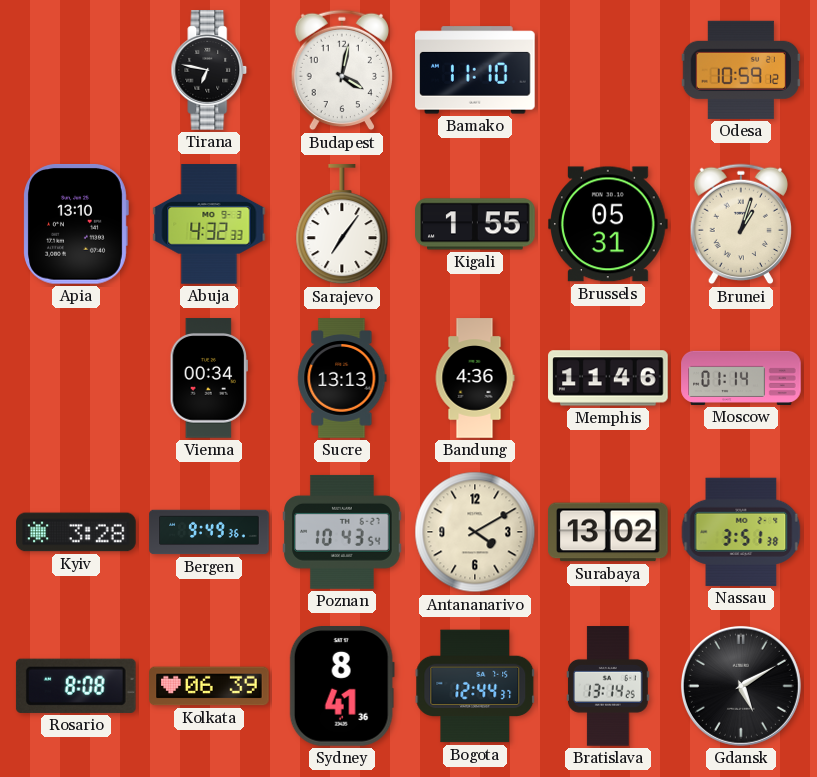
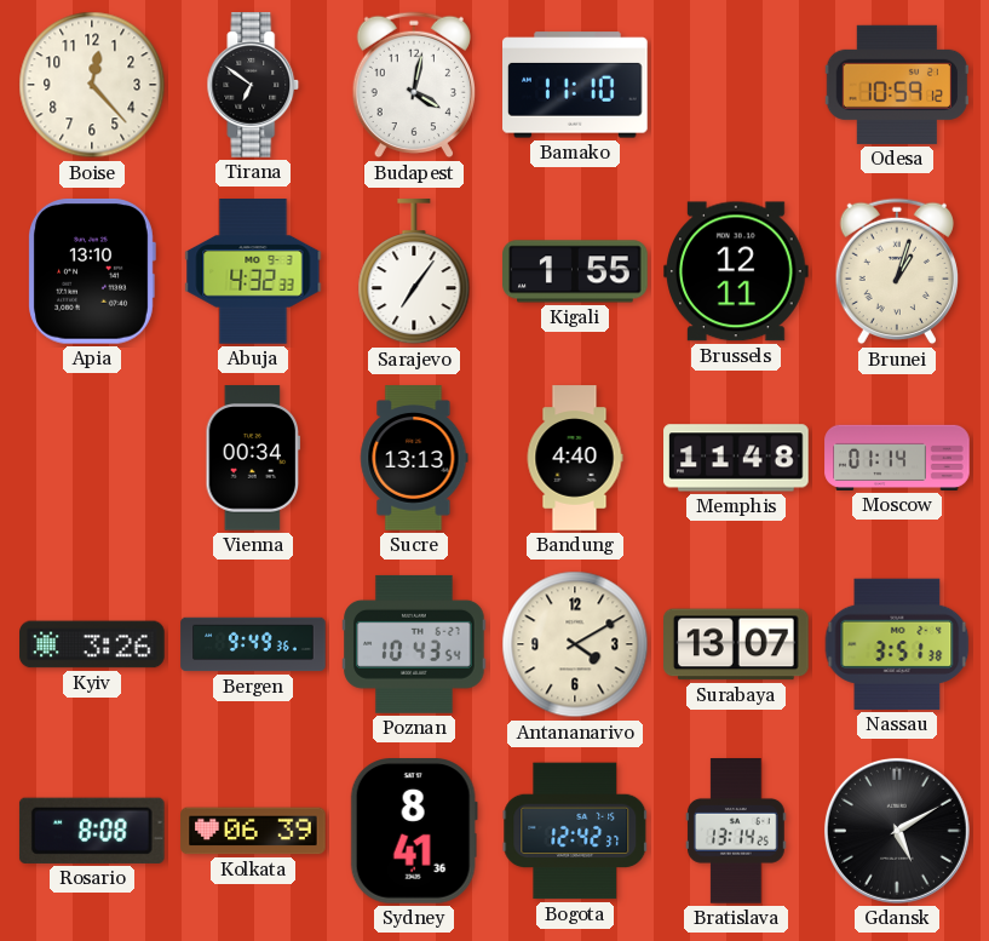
Boise: none -> 12:23 (92, 85)
Tirana: 6:47 -> 6:51 (253, 85)
Brussels: 05:31 -> 12:11 (737, 271)
Bandung: 4:36 -> 4:40 (575, 458)
Memphis: 11:46 -> 11:48 (736, 458)
Kyiv: 3:28 -> 3:26 (92, 644)
Surabaya: 13:02 -> 13:07 (737, 644)
Bogota: 12:44 -> 12:42 (575, 831)
